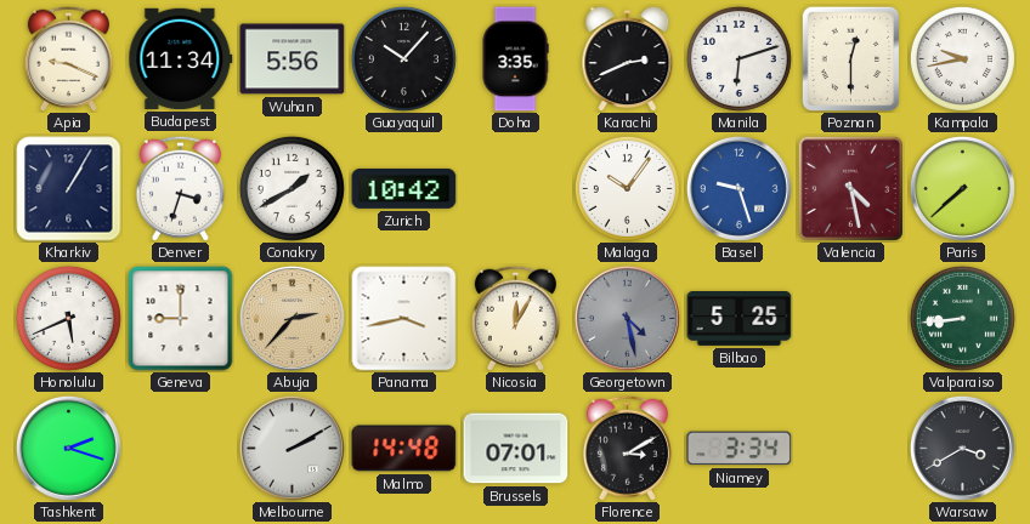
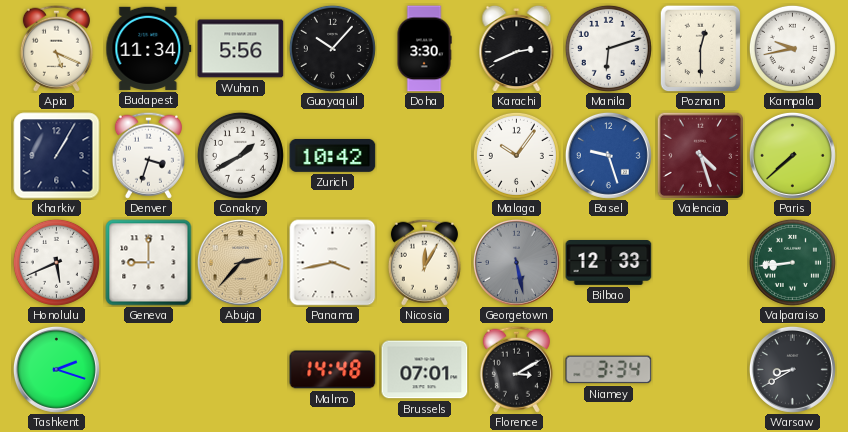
Apia: 9:19 -> 5:19 (56, 48)
Doha: 3:35 -> 3:30 (424, 49)
Valencia: 4:28 -> 4:27 (700, 155)
Georgetown: 4:28 -> 5:28 (516, 262)
Bilbao: 5:25 -> 12:33 (609, 263)
Melbourne: 2:10 -> none (292, 448)
Warsaw: 3:40 -> 8:40 (792, 369)
